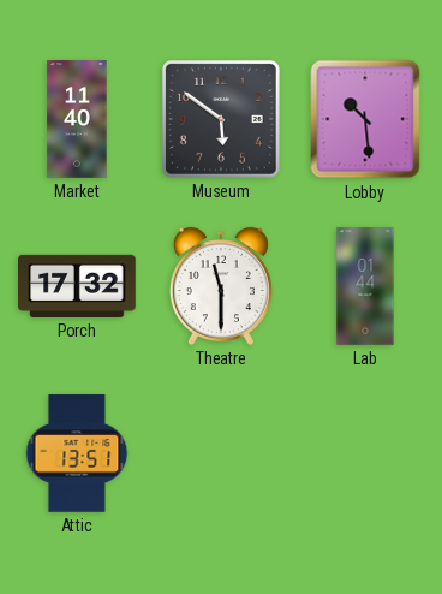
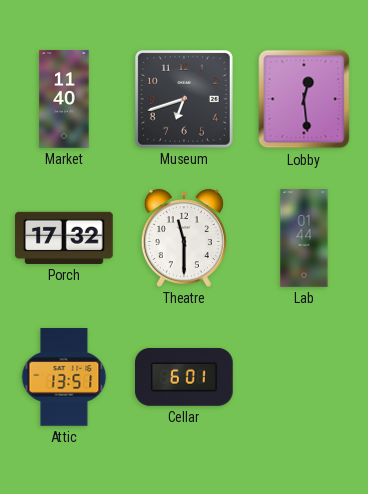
Museum: 5:51 -> 6:42 (184, 99)
Lobby: 10:29 -> 12:29 (304, 99)
Cellar: none -> 6:01 (184, 377)
